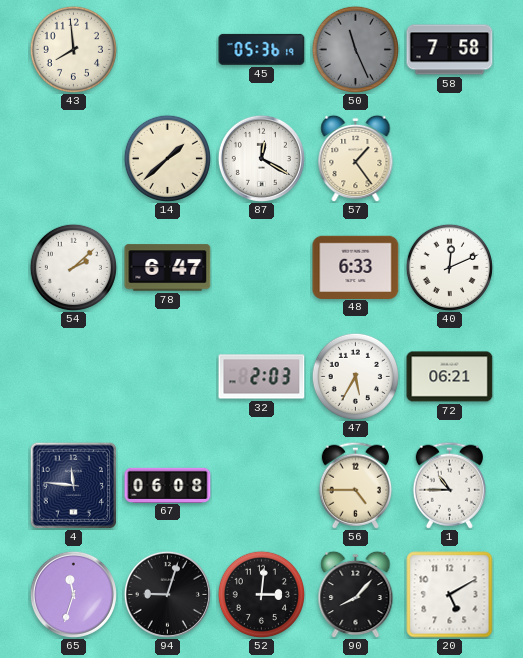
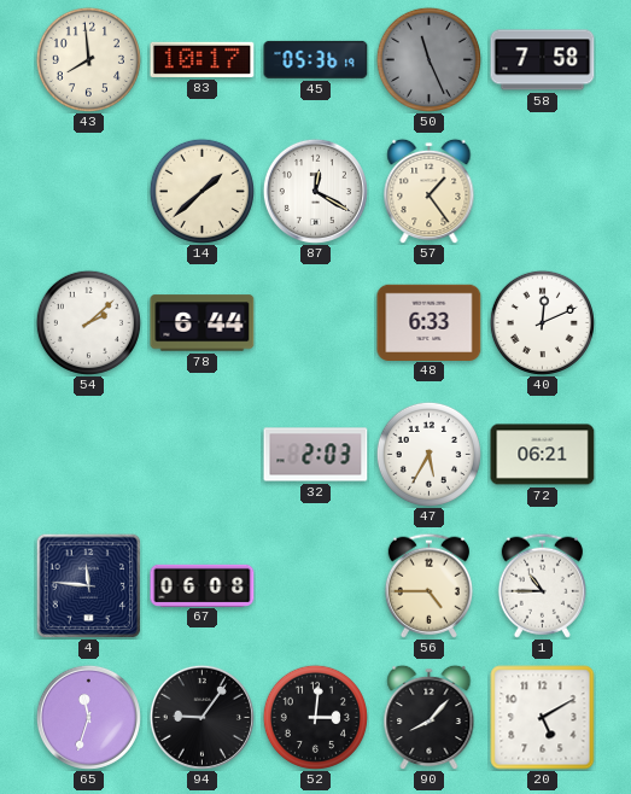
83: none -> 10:17 (203, 59)
78: 6:47 -> 6:44 (203, 323)
94: 9:03 -> 9:06 (201, 717)
